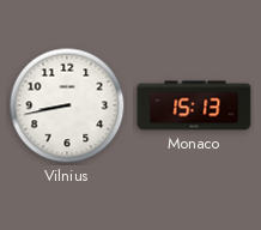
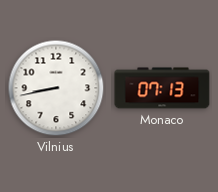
Monaco: 15:13 -> 07:13 (162, 88)
